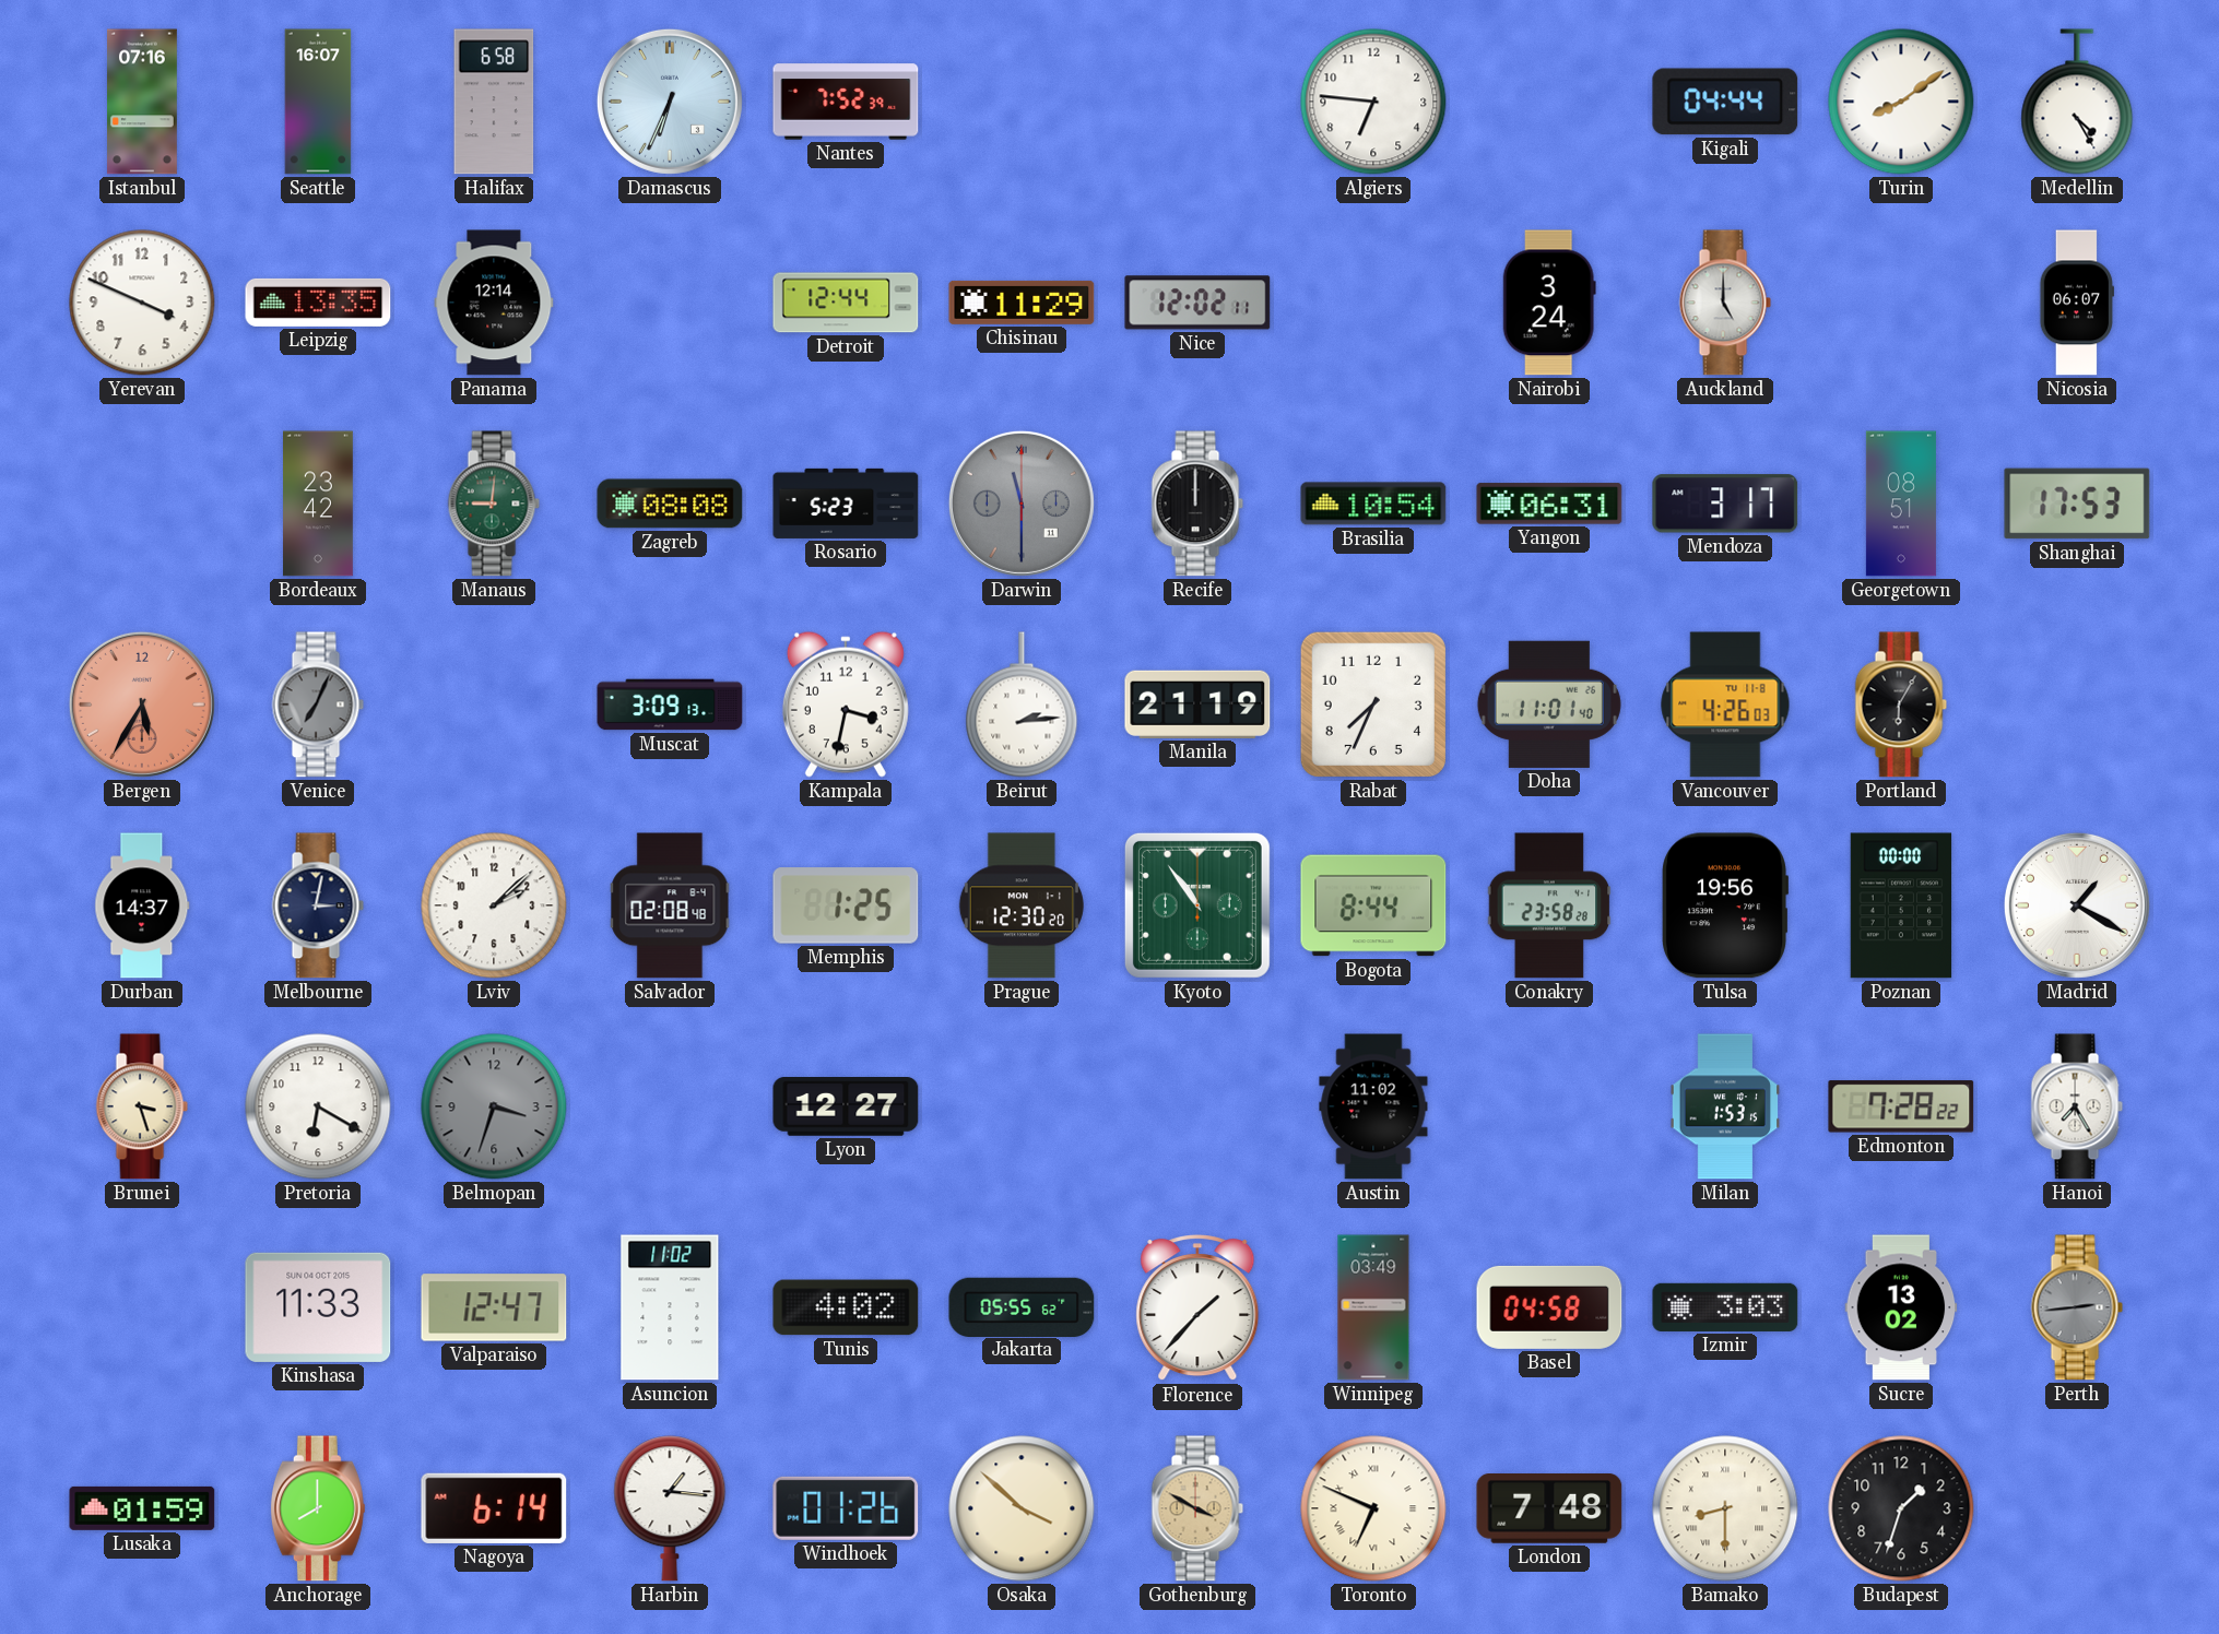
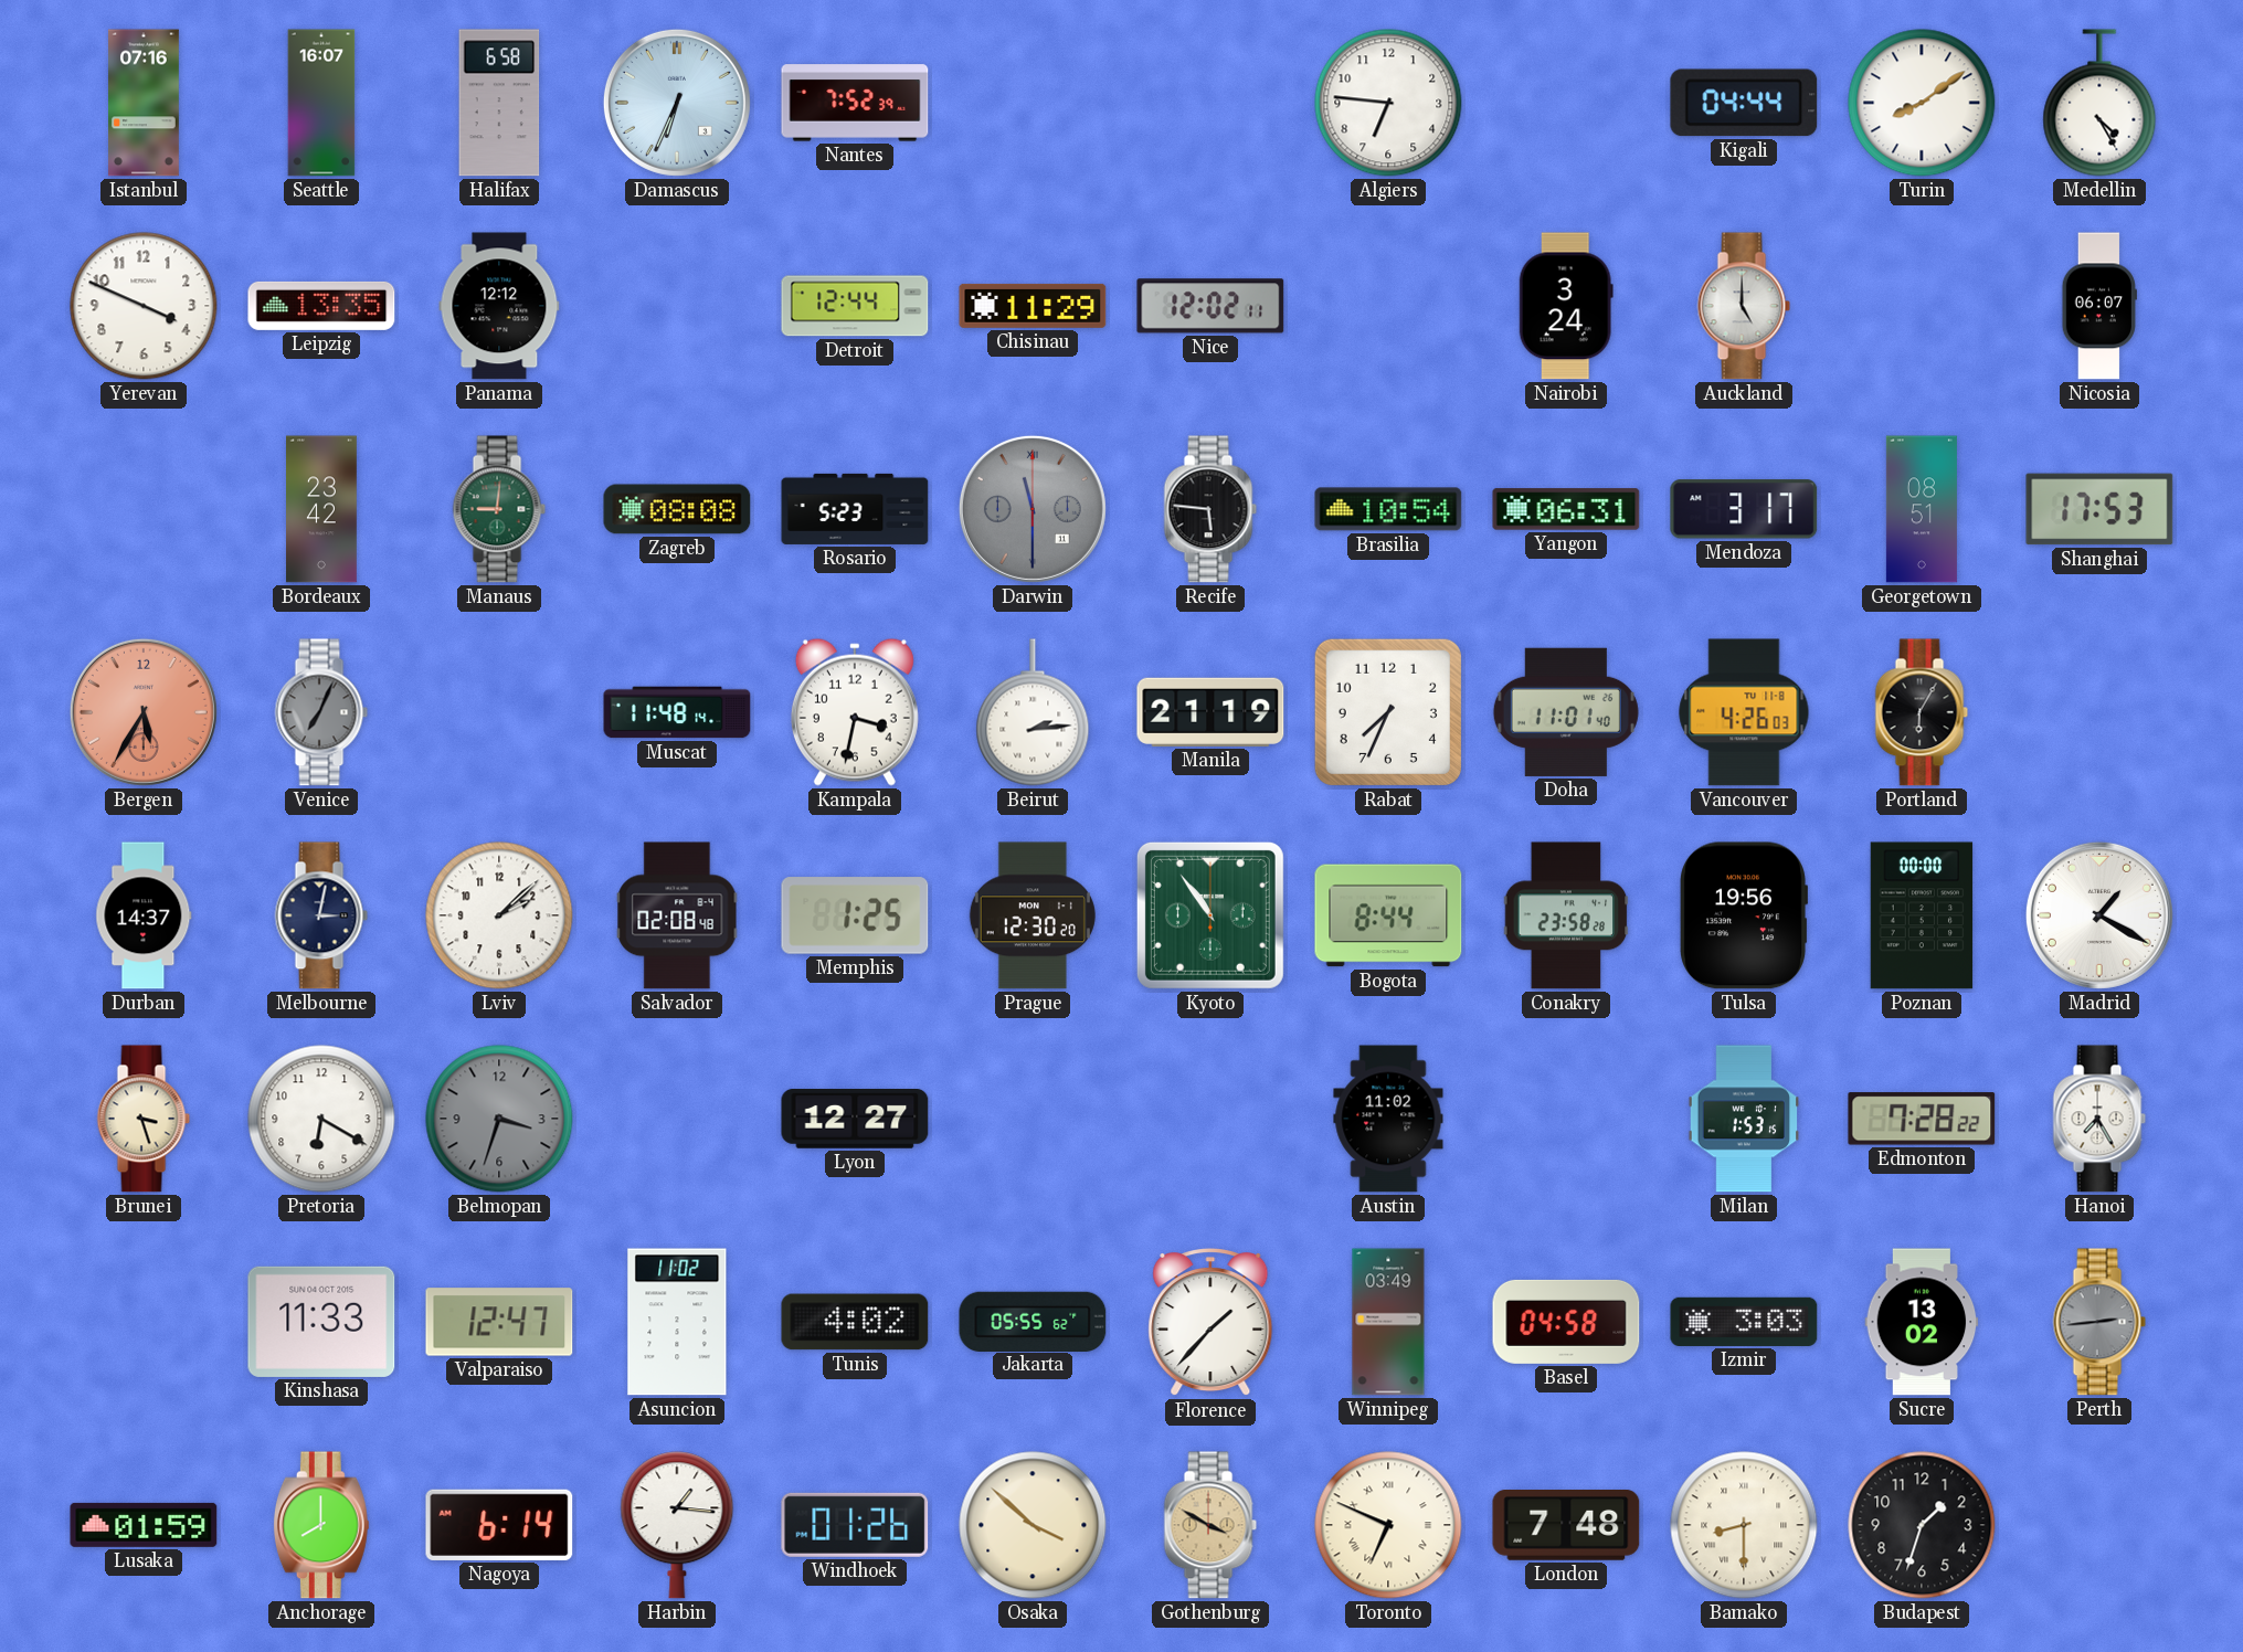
Panama: 12:14 -> 12:12 (499, 306)
Recife: 12:00 -> 5:46 (1210, 509)
Muscat: 3:09 -> 11:48 (677, 712)
